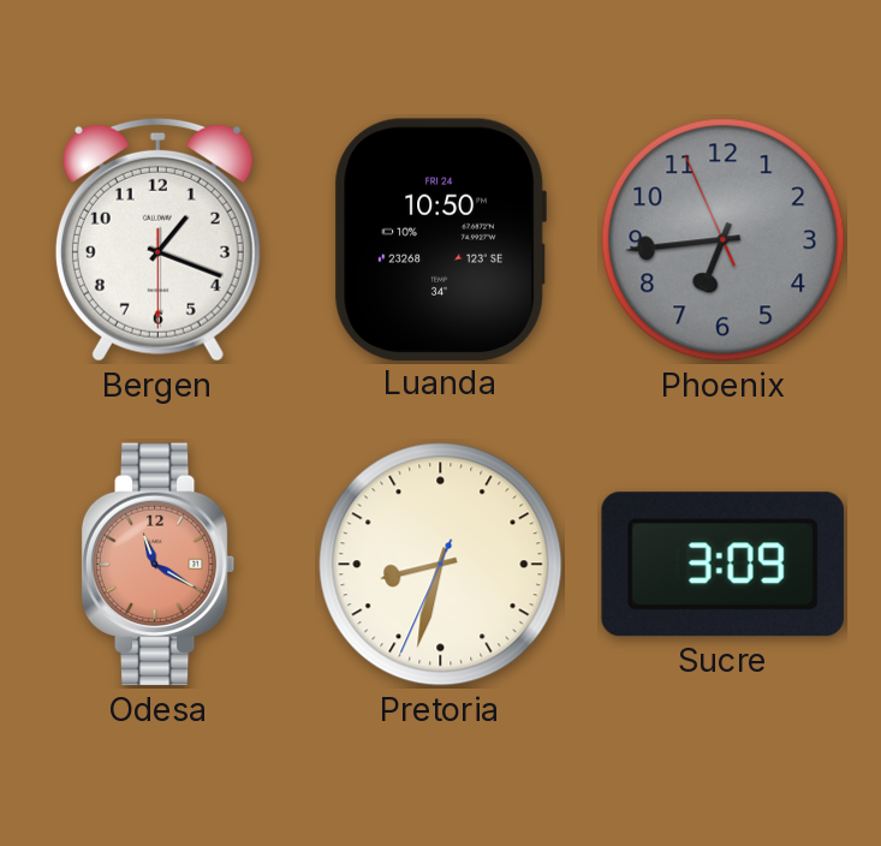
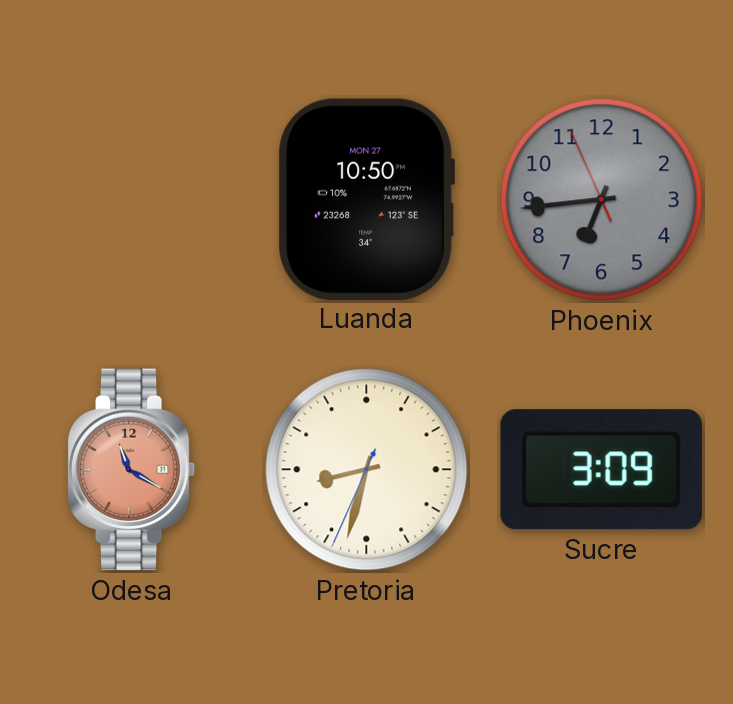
Bergen: 1:18 -> none (157, 239)
Luanda date: FRI 24 -> MON 27 (366, 199)
